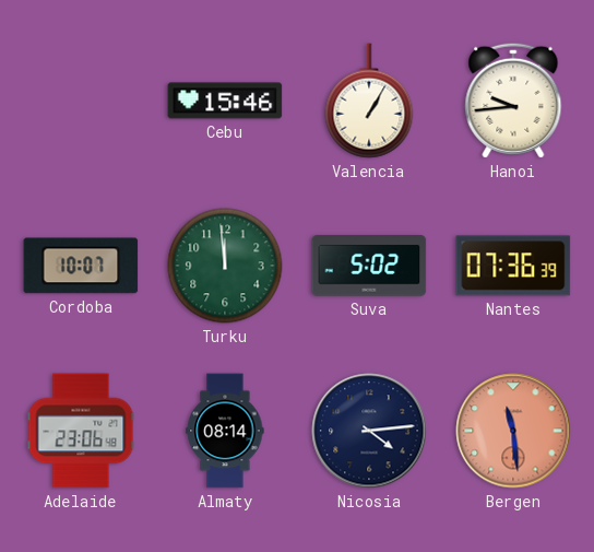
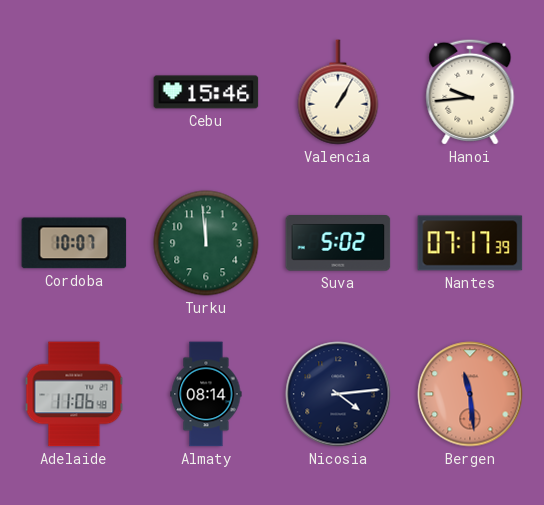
Nantes: 07:36 -> 07:17 (470, 243)
Adelaide: 23:06 -> 11:06 (74, 394)
